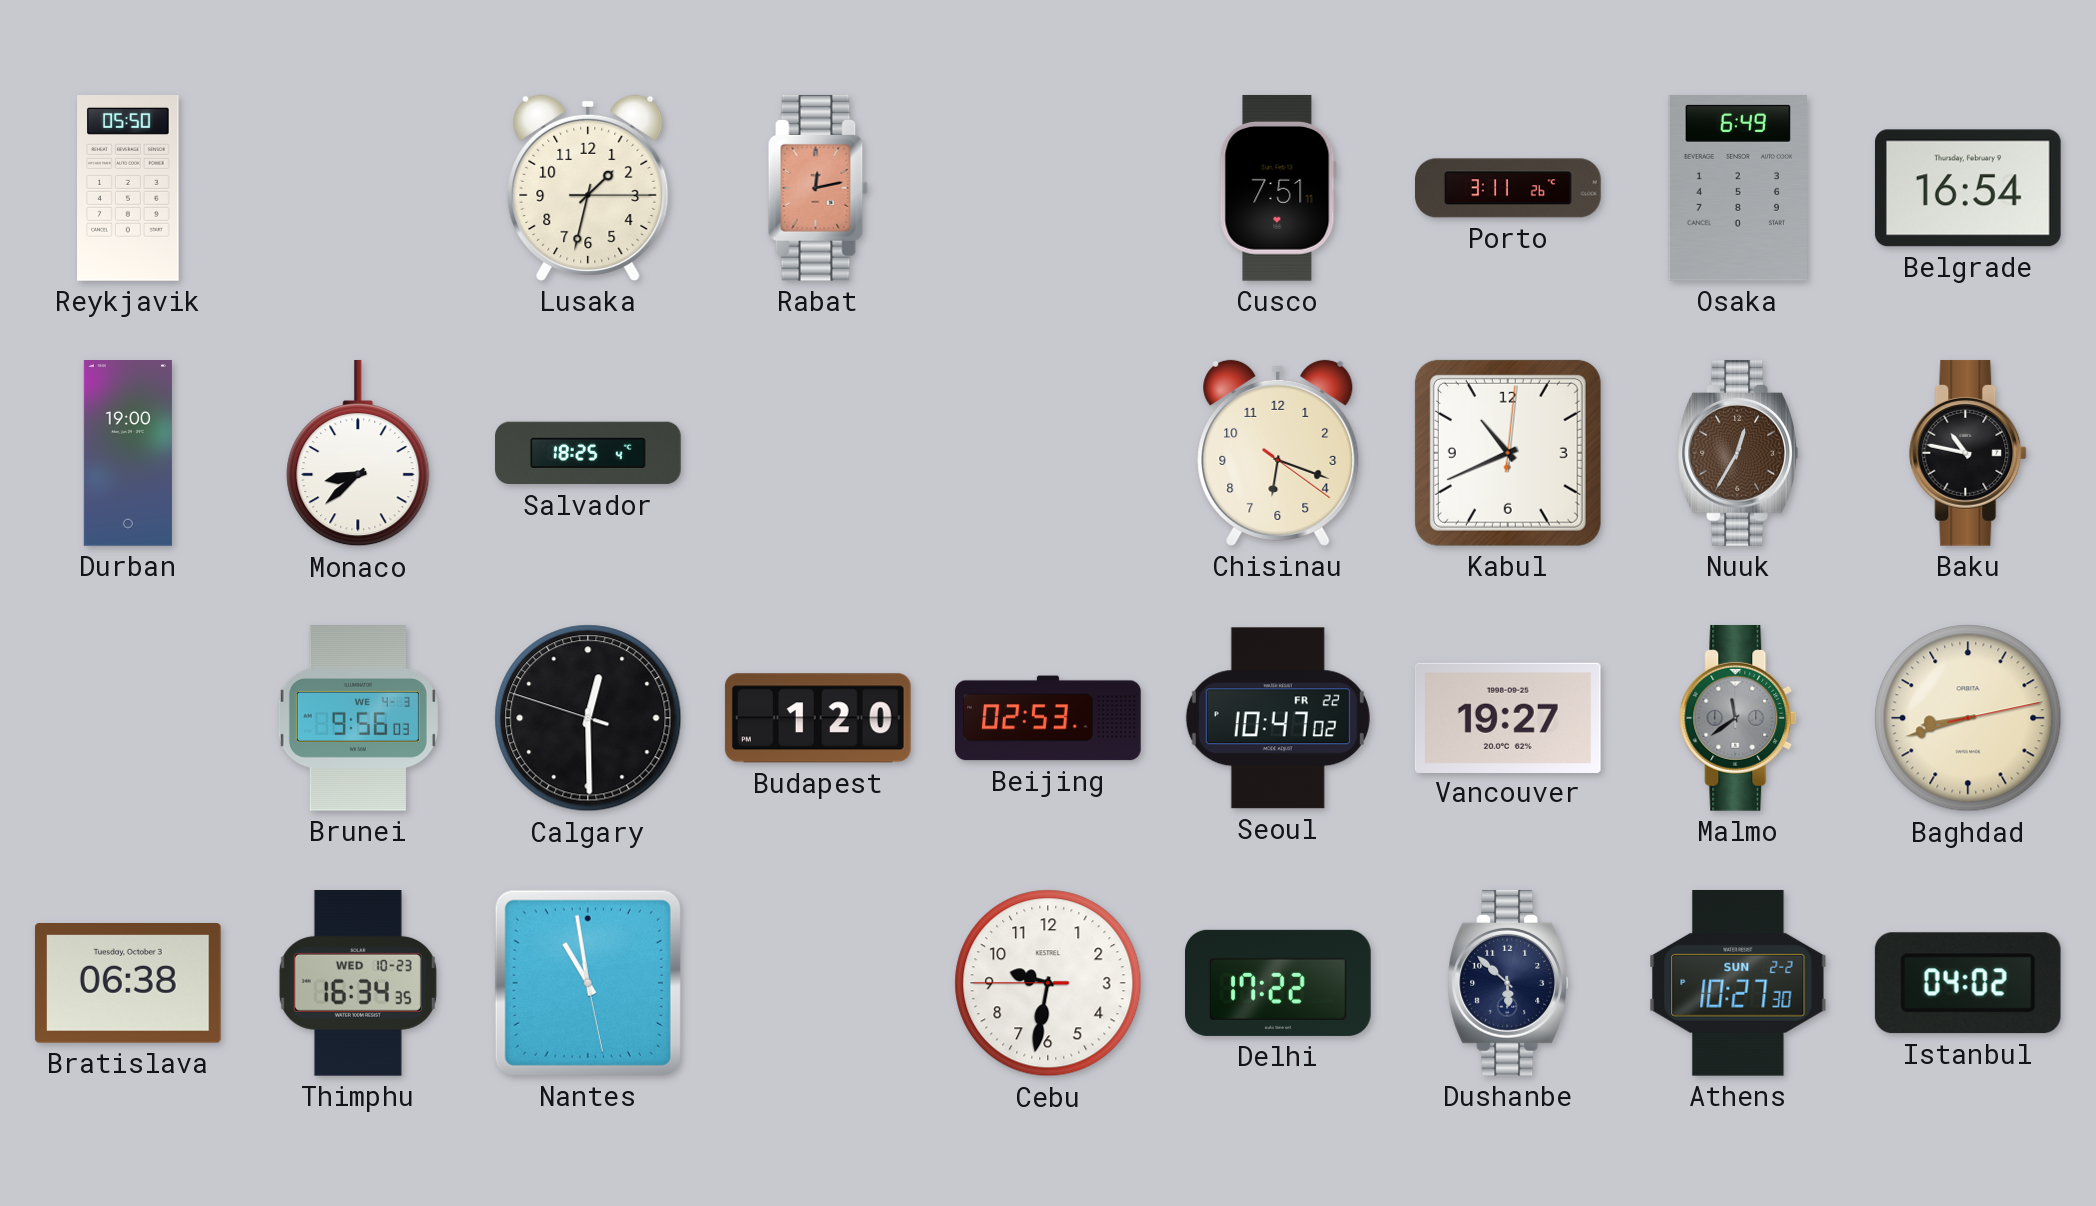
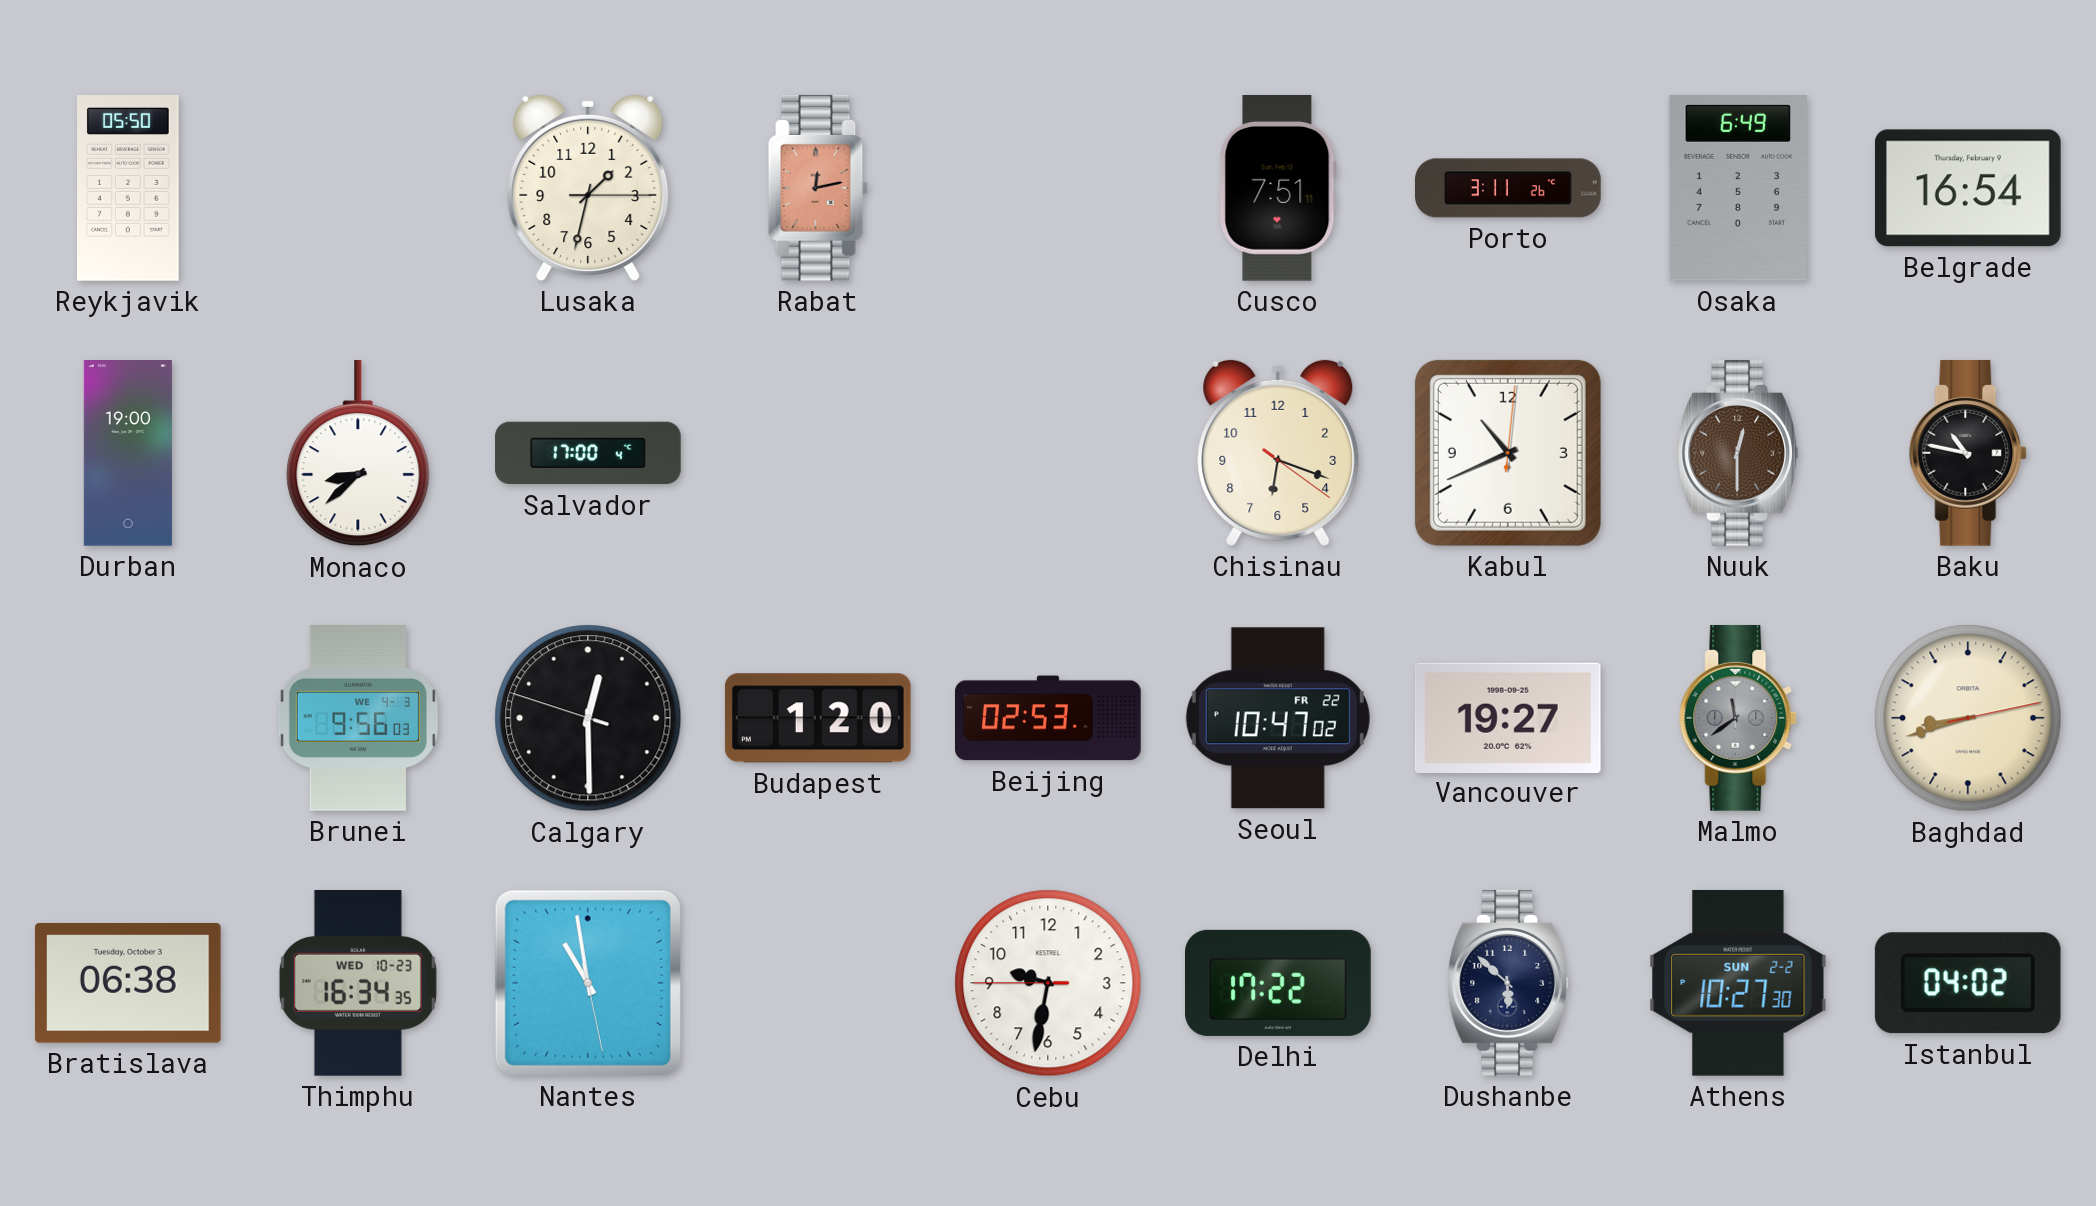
Salvador: 18:25 -> 17:00 (588, 453)
Nuuk: 12:35 -> 12:30 (1738, 453)
